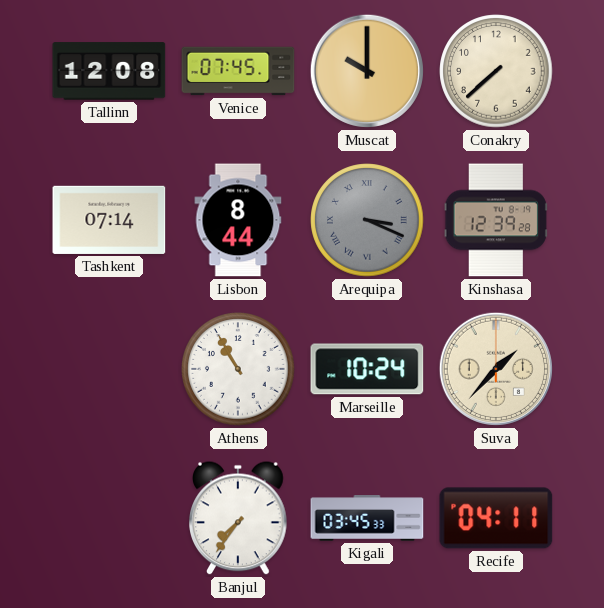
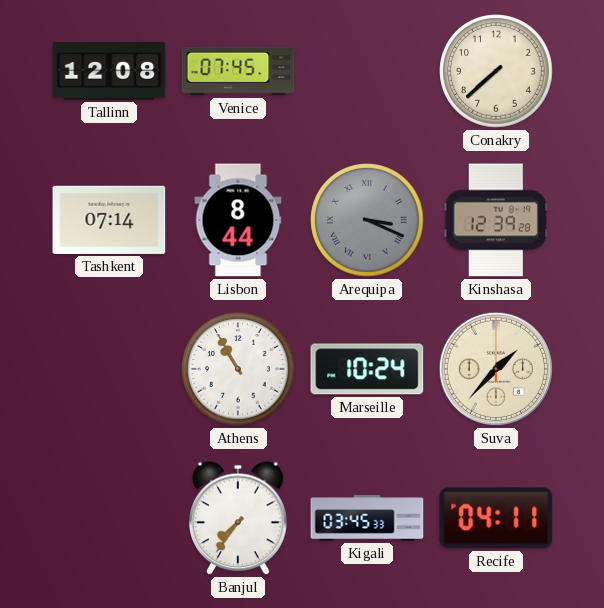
Muscat: 10:00 -> none (367, 71)
